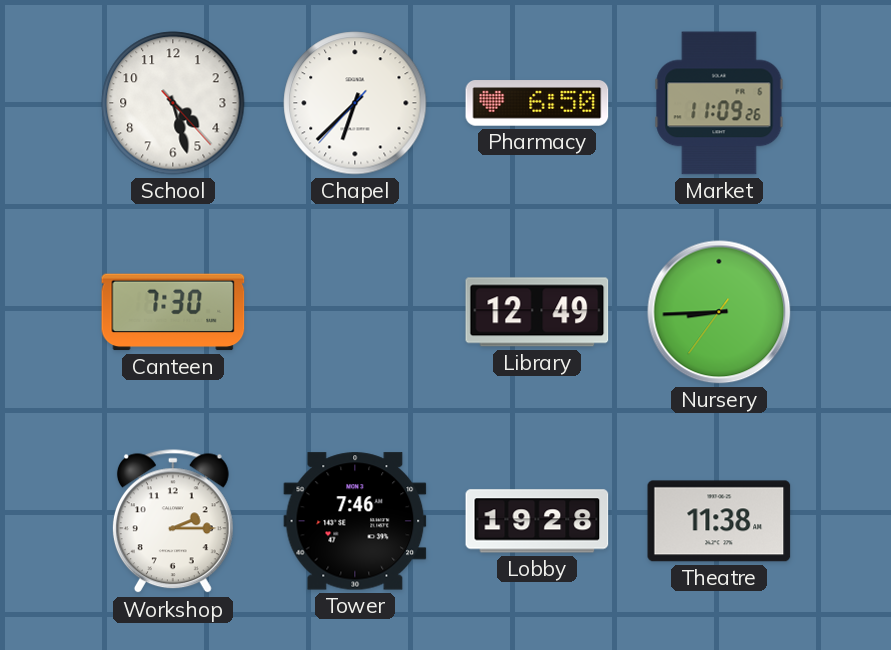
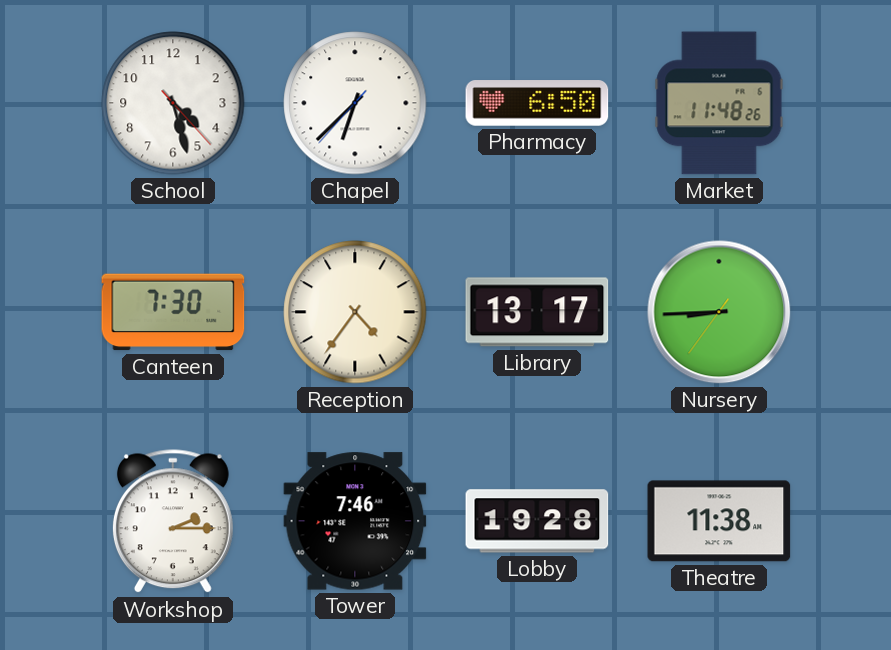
Market: 11:09 -> 11:48 (719, 103)
Reception: none -> 4:36 (355, 312)
Library: 12:49 -> 13:17 (537, 312)
